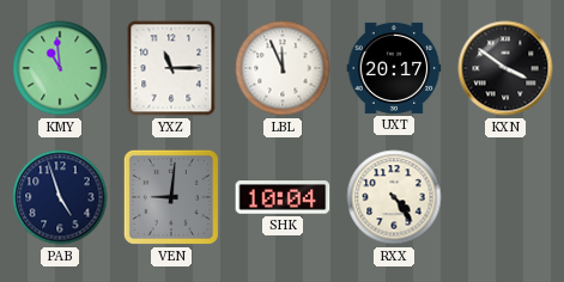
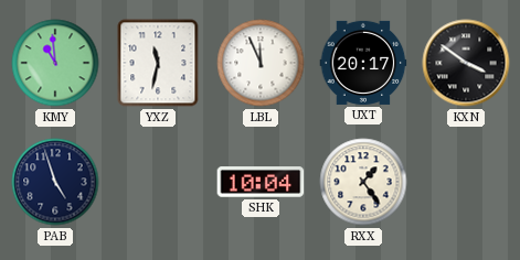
YXZ: 11:15 -> 11:32 (158, 63)
VEN: 9:01 -> none (171, 197)
RXX: 4:24 -> 1:24 (363, 182)
